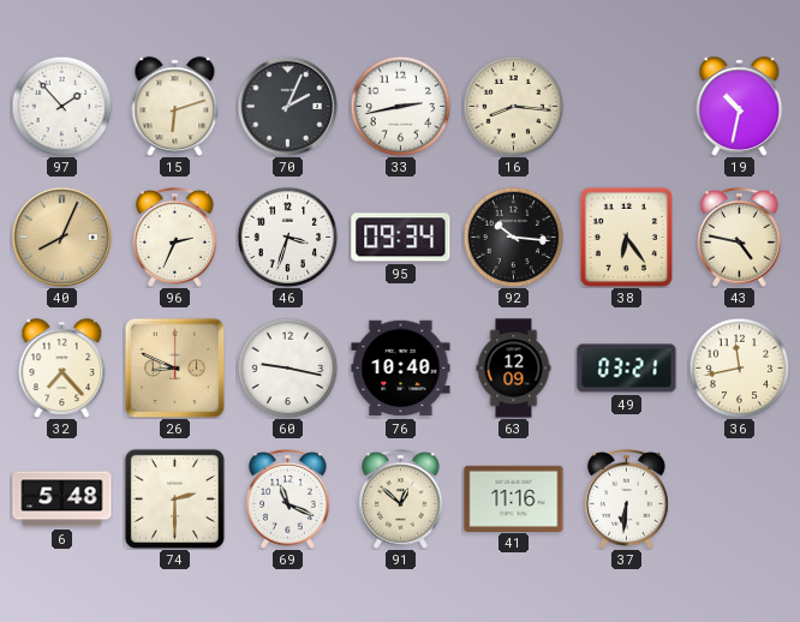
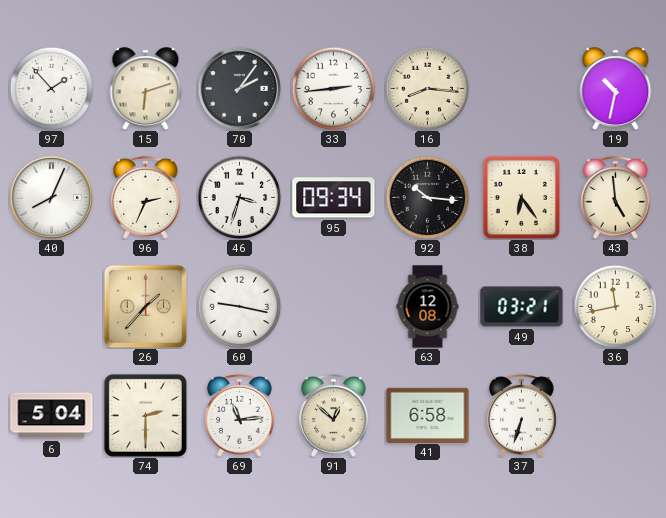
70: 2:04 -> 2:06 (239, 88)
33: 2:43 -> 2:44 (333, 88)
40 dial: champagne -> white (51, 197)
43: 4:47 -> 4:59 (616, 197)
32: 7:23 -> none (62, 367)
26: 8:49 -> 1:37 (145, 306)
76: 10:40 -> none (401, 369)
63: 12:09 -> 12:08 (428, 307)
6: 5:48 -> 5:04 (52, 416)
69: 11:19 -> 11:14 (240, 415)
41: 11:16 -> 6:58 (428, 415)
37: 6:31 -> 6:33 (522, 415)
